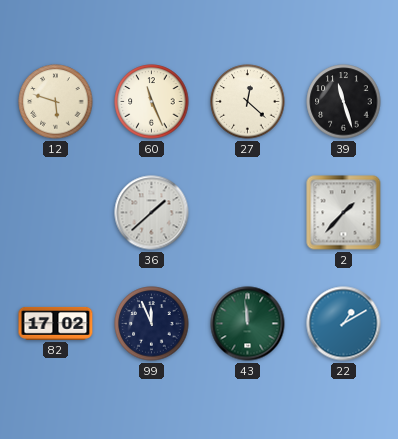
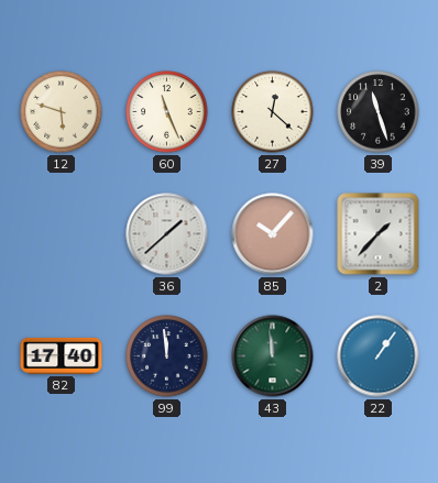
85: none -> 10:07 (273, 234)
82: 17:02 -> 17:40 (62, 355)
99: 11:56 -> 11:59 (167, 356)
22: 1:10 -> 1:06 (379, 356)
